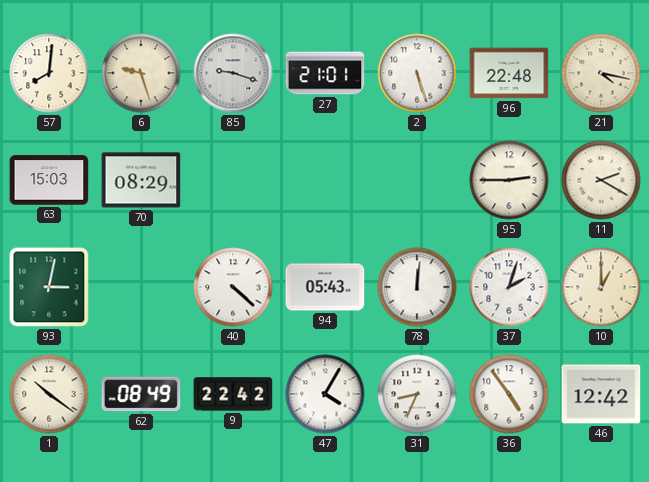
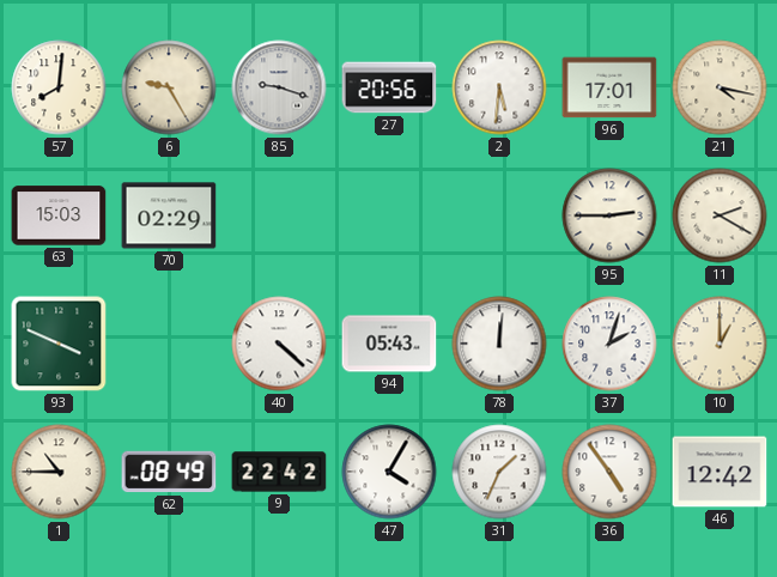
6: 9:27 -> 9:25 (169, 87)
27: 21:01 -> 20:56 (389, 87)
2: 5:27 -> 5:31 (499, 87)
96: 22:48 -> 17:01 (609, 87)
70: 08:29 -> 02:29 (169, 215)
93: 3:02 -> 3:49 (59, 344)
1: 10:21 -> 10:45 (59, 472)
31: 8:34 -> 1:34 (499, 472)
